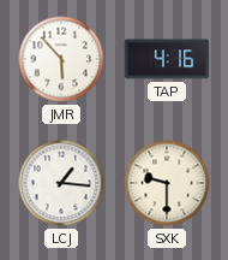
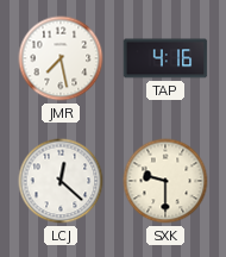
JMR: 5:53 -> 7:28 (61, 58)
LCJ: 1:16 -> 12:22 (61, 181)
